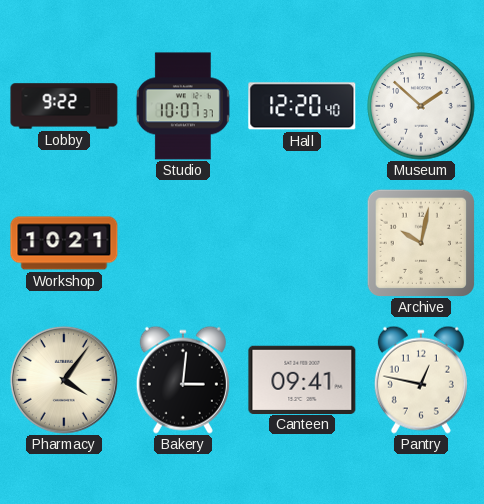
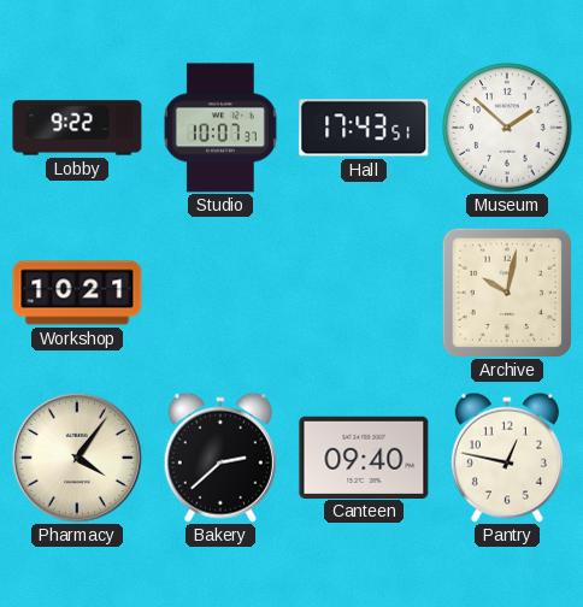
Hall: 12:20 -> 17:43 (364, 128)
Bakery: 3:01 -> 2:38 (220, 458)
Canteen: 09:41 -> 09:40 (364, 456)
